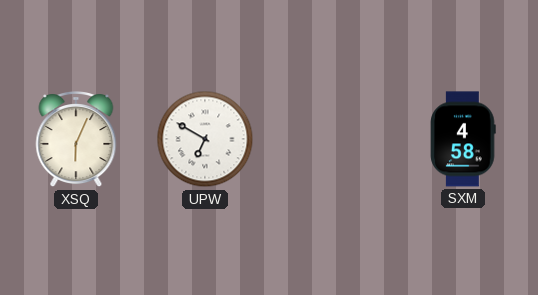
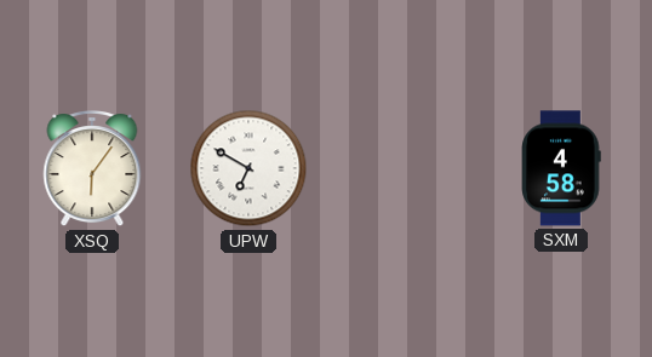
XSQ: 6:04 -> 6:06 (92, 169)
